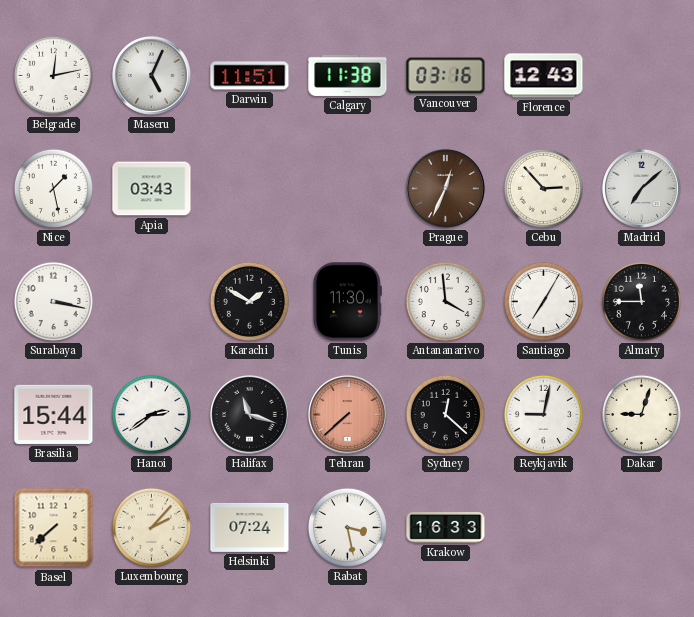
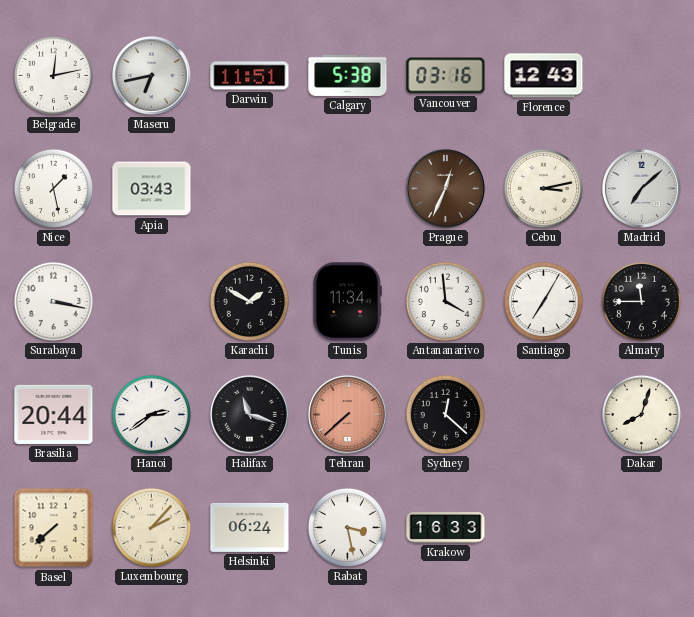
Maseru: 5:04 -> 6:43 (152, 76)
Calgary: 11:38 -> 5:38 (348, 75)
Cebu: 2:53 -> 3:13 (543, 188)
Tunis: 11:30 -> 11:34 (347, 302)
Brasilia: 15:44 -> 20:44 (54, 414)
Reykjavik: 9:02 -> none (543, 414)
Dakar: 9:03 -> 8:03 (641, 414)
Helsinki: 07:24 -> 06:24 (250, 527)
